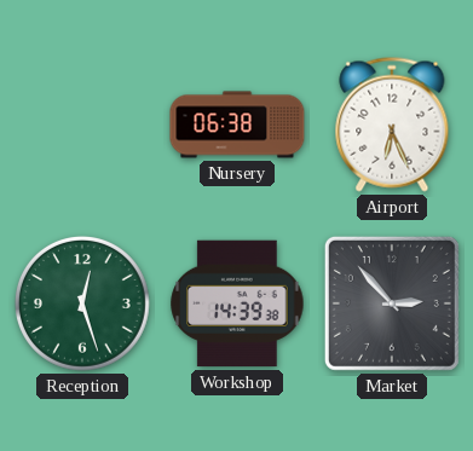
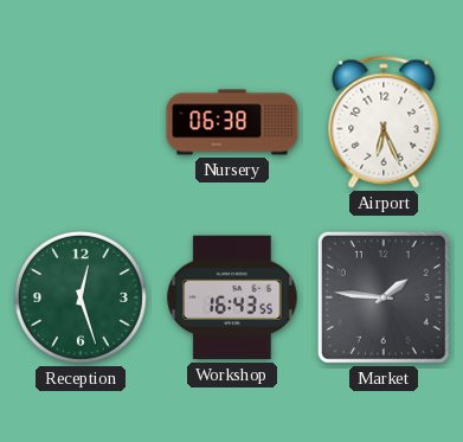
Workshop: 14:39 -> 16:43 (232, 297)
Market: 2:53 -> 1:46 (384, 297)
